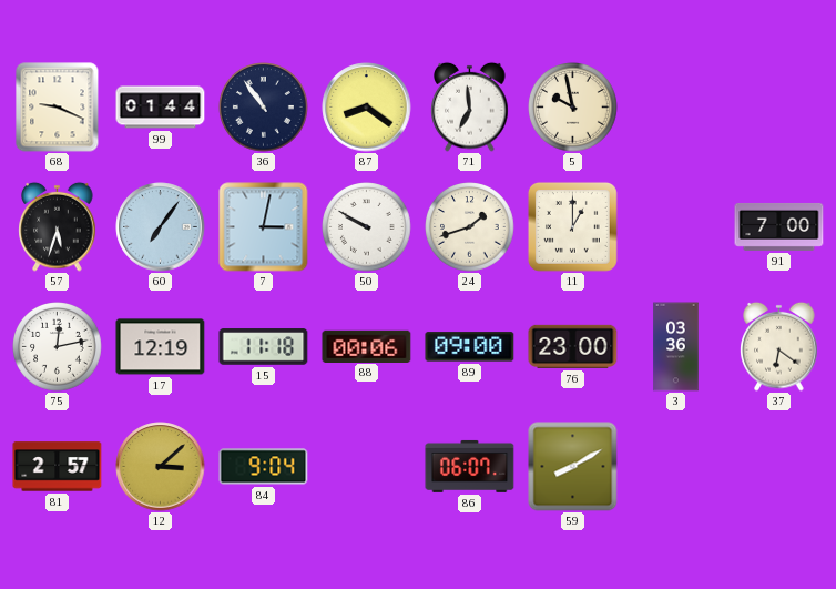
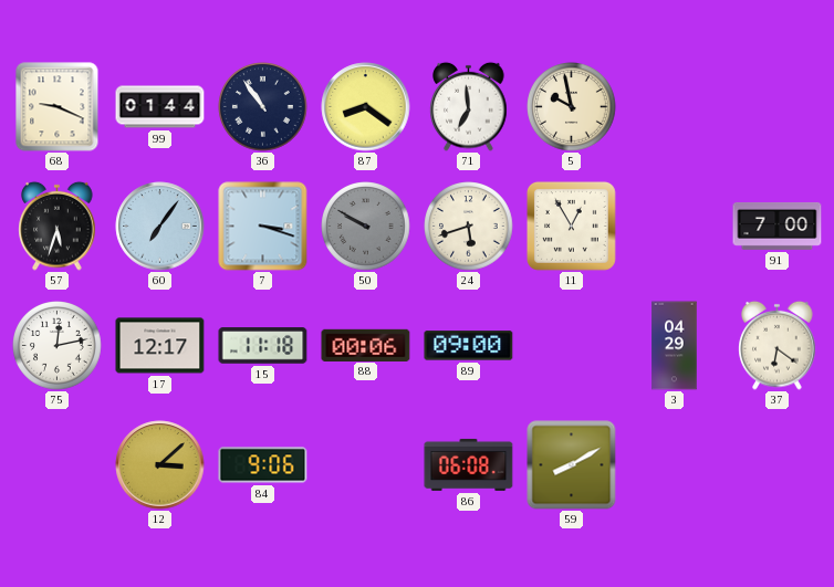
7: 3:02 -> 3:18 (263, 227)
50 dial: white -> grey (366, 227)
24: 1:42 -> 5:42 (469, 227)
11: 1:00 -> 12:55 (572, 227)
17: 12:19 -> 12:17 (160, 346)
76: 23:00 -> none (573, 346)
3: 03:36 -> 04:29 (675, 346)
81: 2:57 -> none (58, 467)
84: 9:04 -> 9:06 (263, 465)
86: 06:07 -> 06:08 (469, 464)
